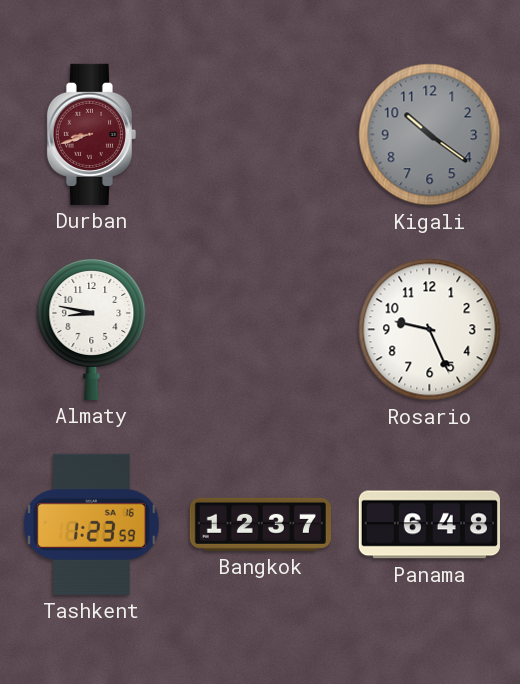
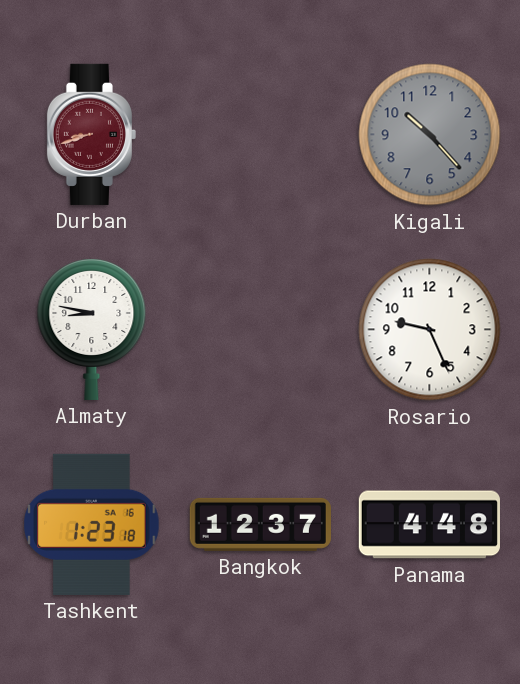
Kigali: 10:21 -> 10:23 (430, 135)
Tashkent: 1:23:59 -> 1:23:18 (92, 524)
Panama: 6:48 -> 4:48 (429, 525)
